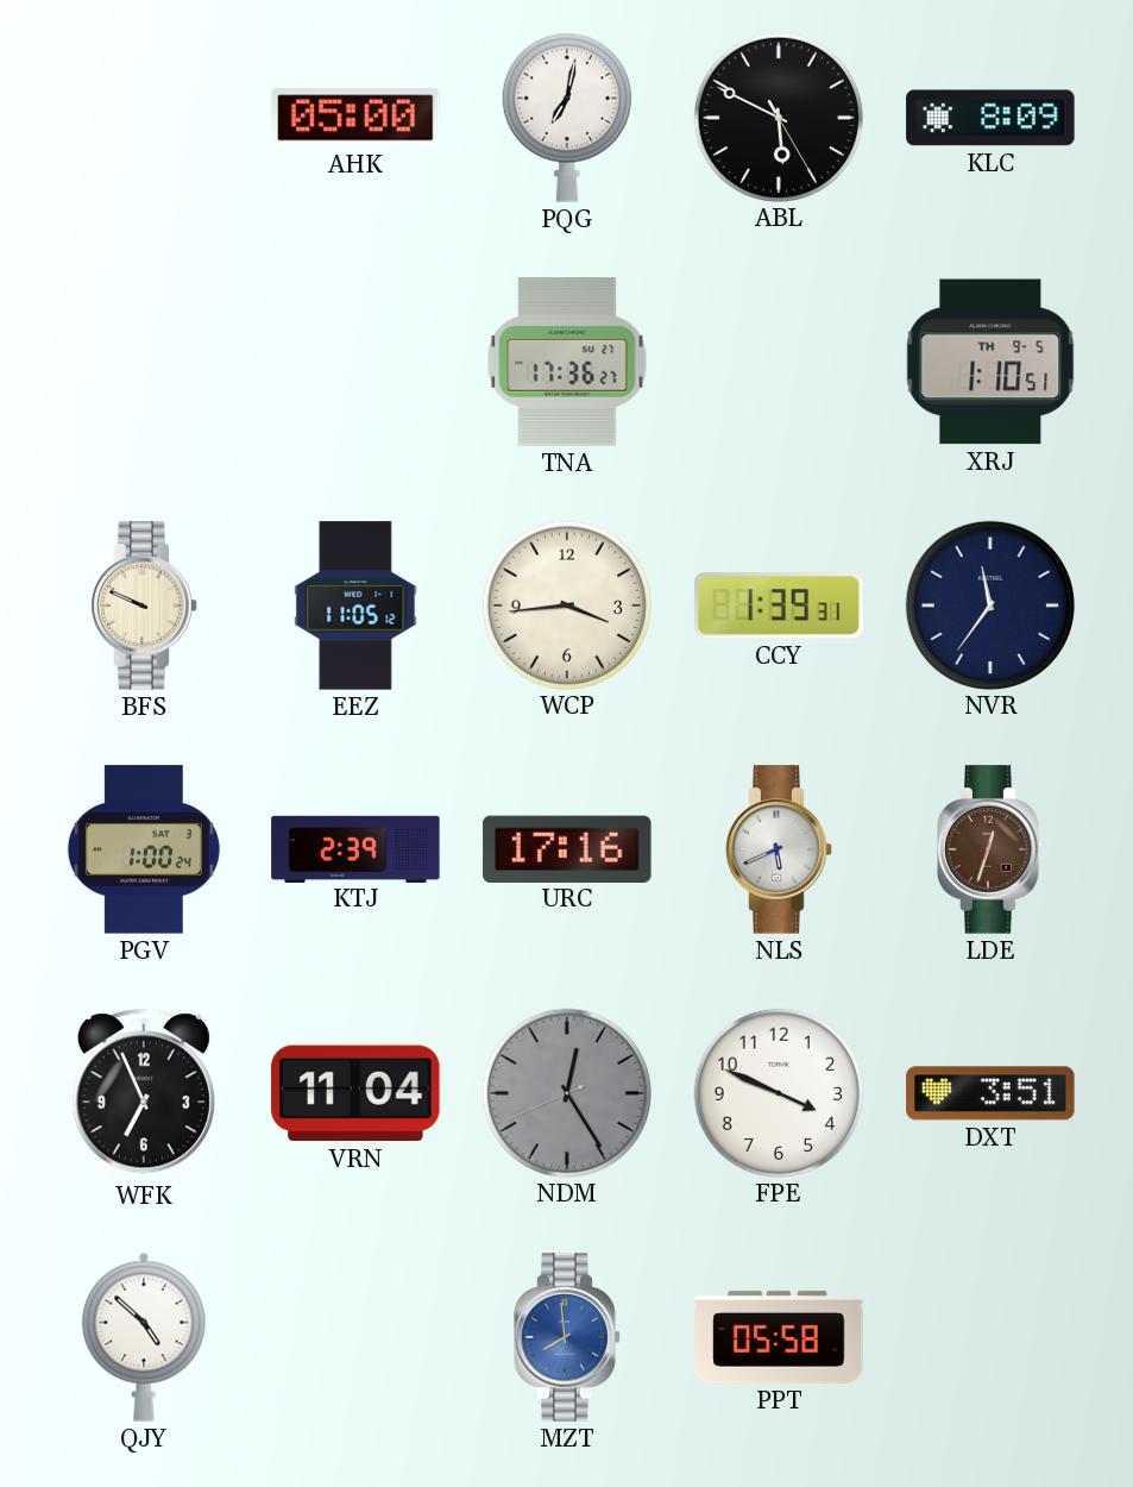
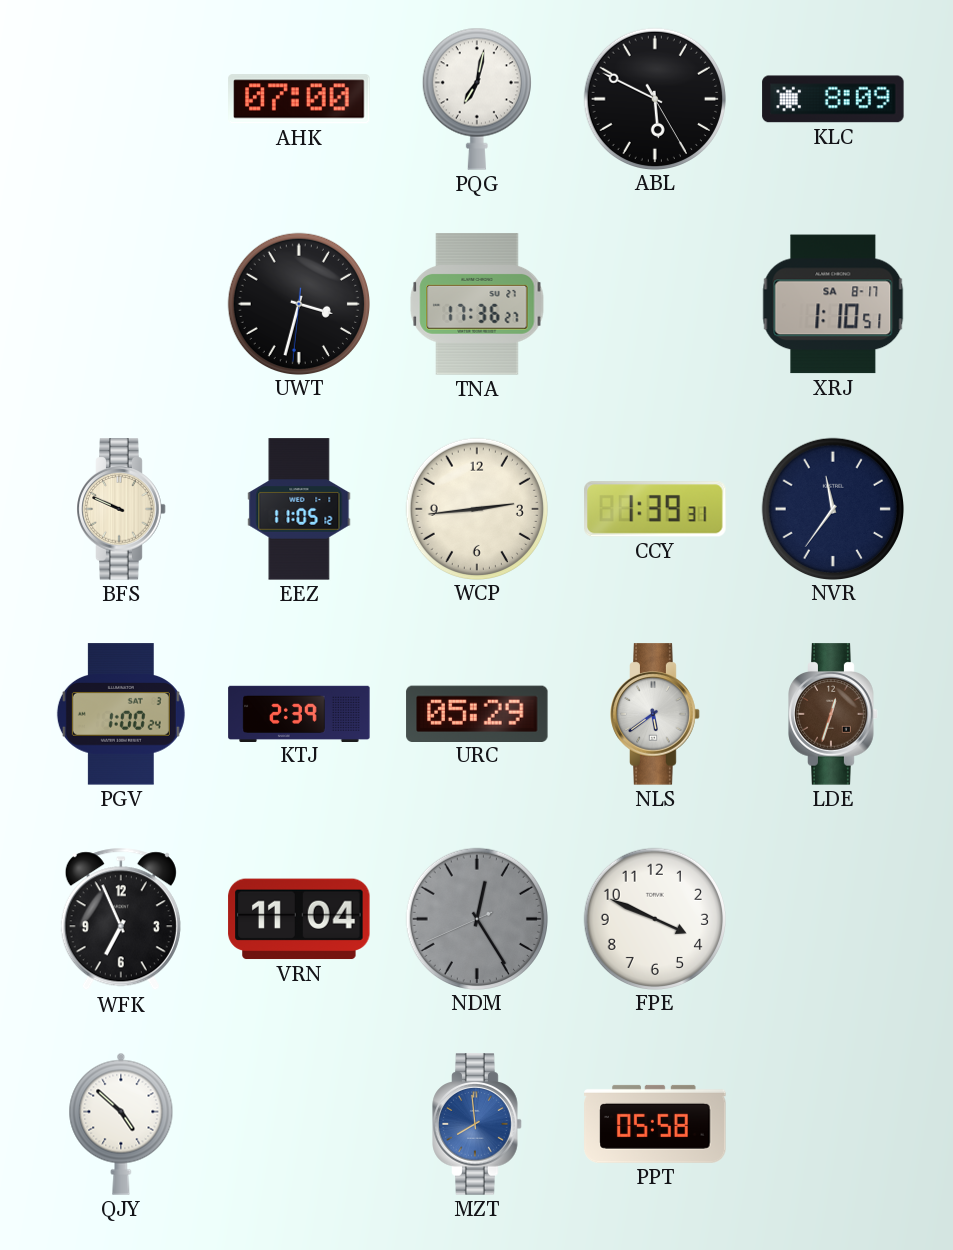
AHK: 05:00 -> 07:00 (299, 99)
UWT: none -> 3:32 (298, 303)
XRJ date: TH 9-5 -> SA 8-17 (833, 304)
WCP: 3:44 -> 2:44 (476, 508)
URC: 17:16 -> 05:29 (477, 713)
NLS: 5:41 -> 5:39 (655, 714)
DXT: 3:51 -> none (990, 1093)
